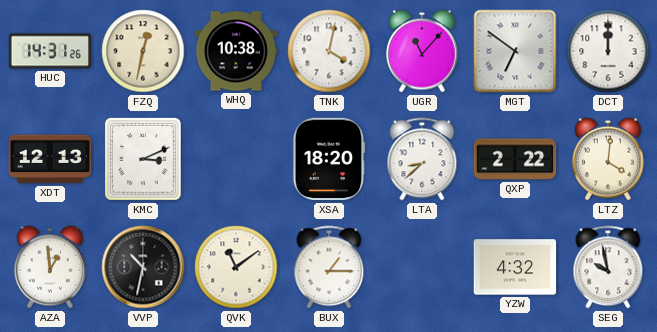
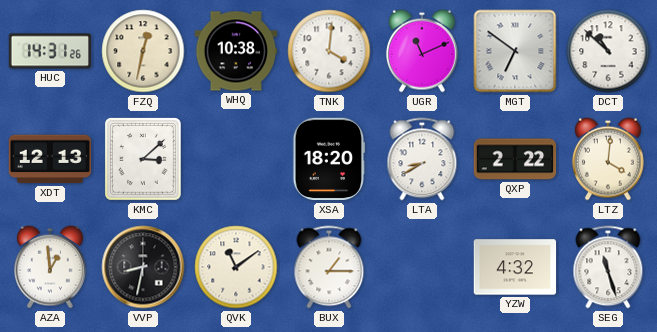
TNK: 4:02 -> 4:01 (329, 51)
UGR: 11:07 -> 11:11 (422, 51)
DCT: 12:00 -> 10:52 (608, 51)
KMC: 3:11 -> 3:08 (144, 160)
LTA: 8:38 -> 8:40 (422, 159)
VVP: 10:32 -> 8:32 (143, 267)
SEG: 9:58 -> 11:27 (608, 267)
